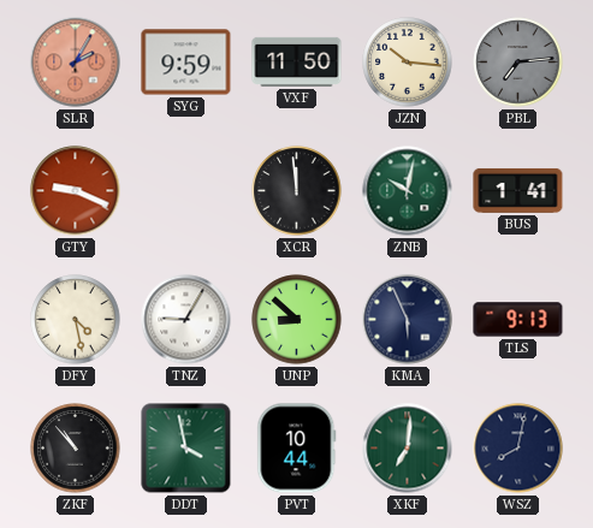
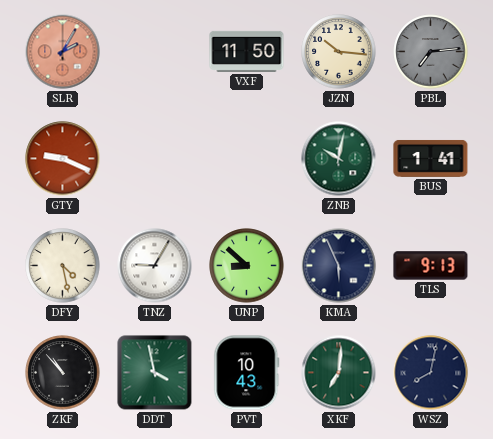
SYG: 9:59 -> none (186, 63)
XCR: 11:59 -> none (297, 191)
PVT: 10:44 -> 10:43 (247, 373)
